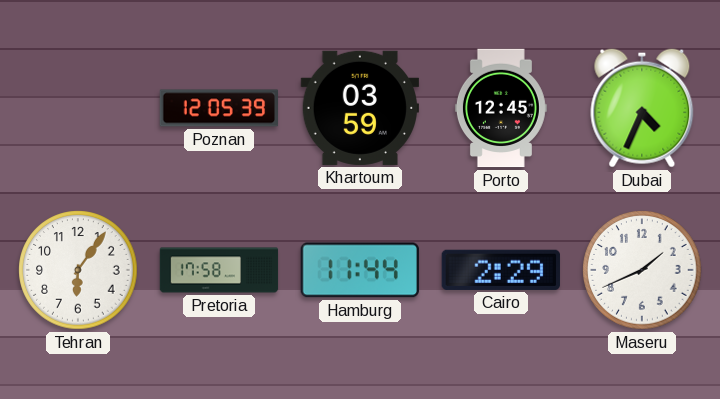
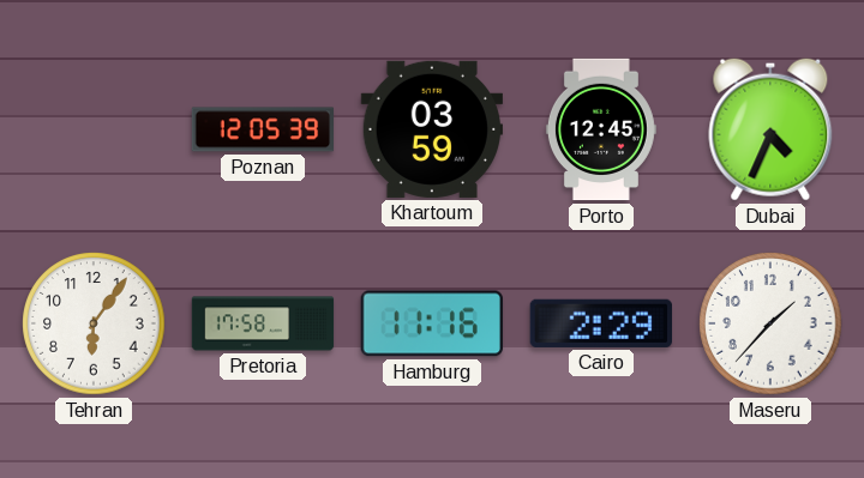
Hamburg: 11:44 -> 11:16 (432, 323)
Maseru: 1:41 -> 1:37 (770, 323)
